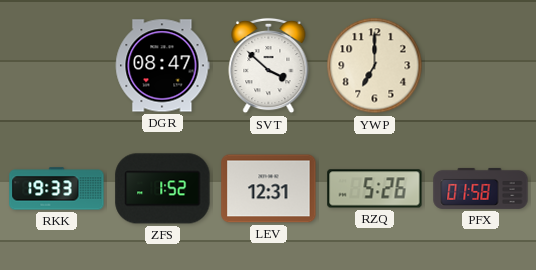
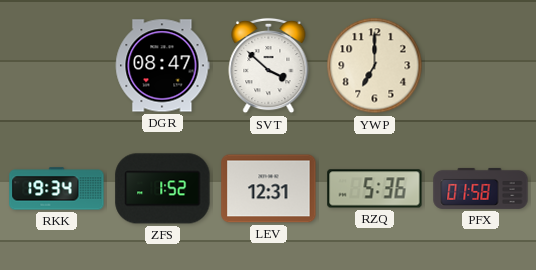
RKK: 19:33 -> 19:34 (57, 189)
RZQ: 5:26 -> 5:36 (375, 189)
